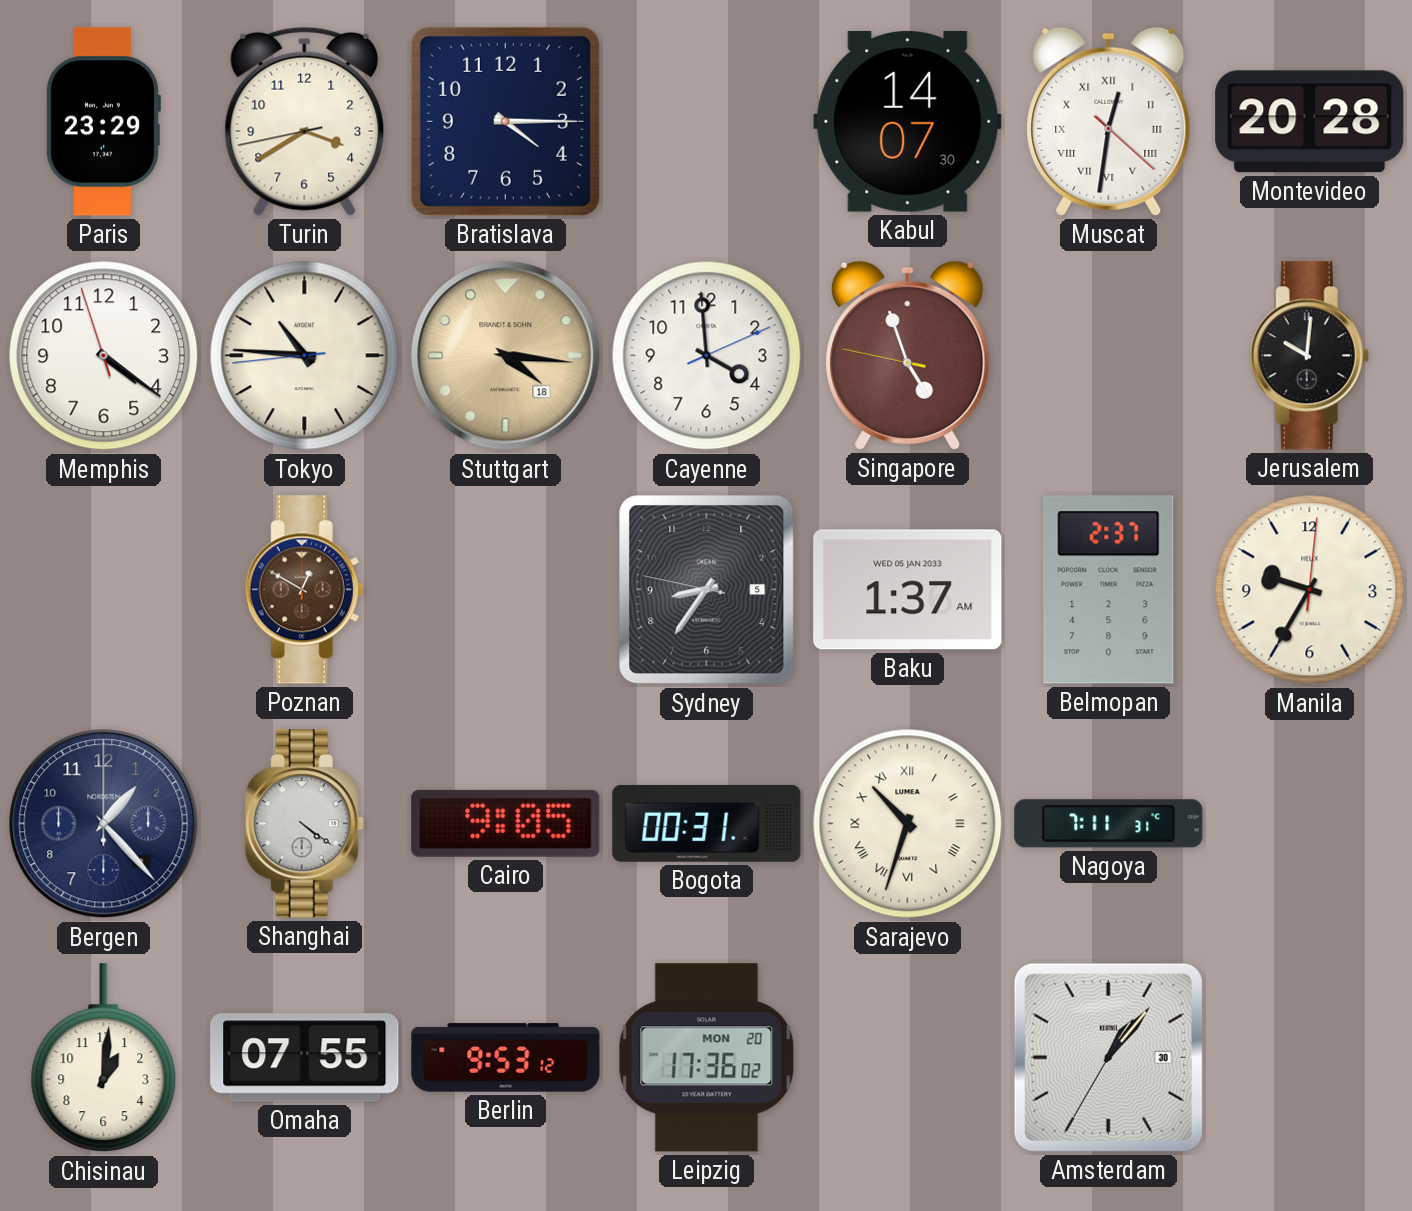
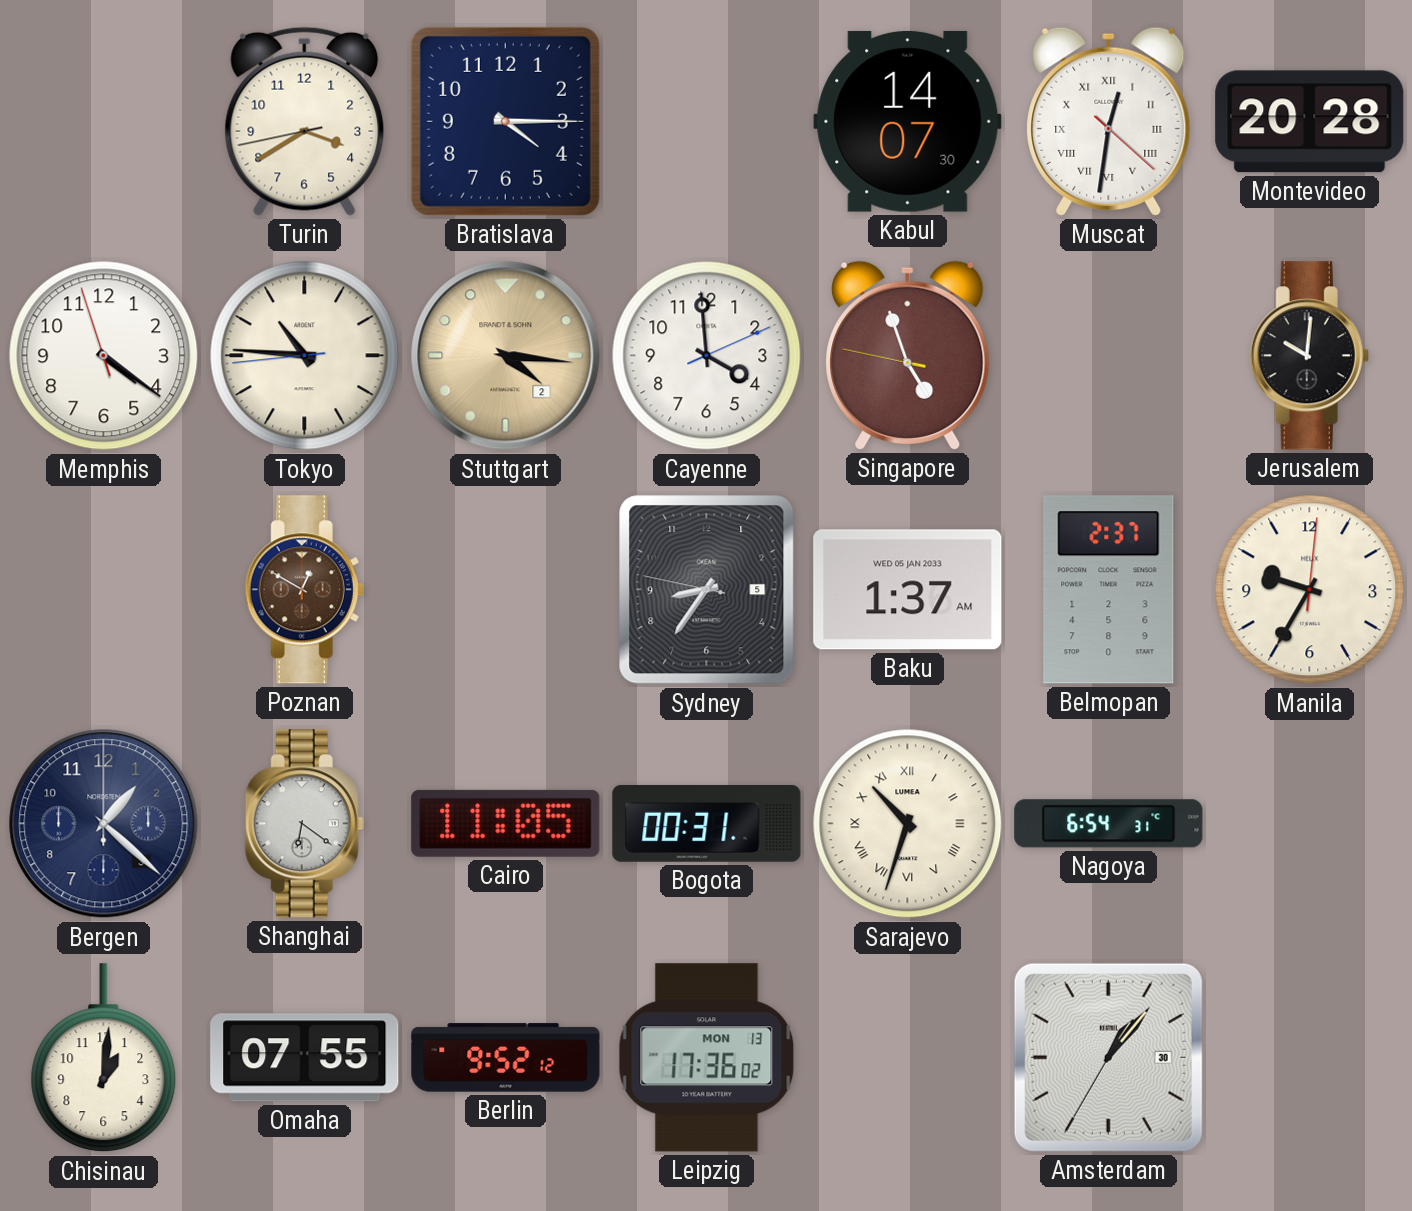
Paris: 23:29 -> none (103, 122)
Stuttgart date: 18 -> 2 (506, 356)
Bergen: 1:23 -> 1:22 (104, 824)
Shanghai: 4:21 -> 6:21 (304, 824)
Cairo: 9:05 -> 11:05 (506, 823)
Nagoya: 7:11 -> 6:54 (1109, 824)
Berlin: 9:53 -> 9:52 (506, 1058)
Leipzig date: MON 20 -> MON 13 (707, 1058)
